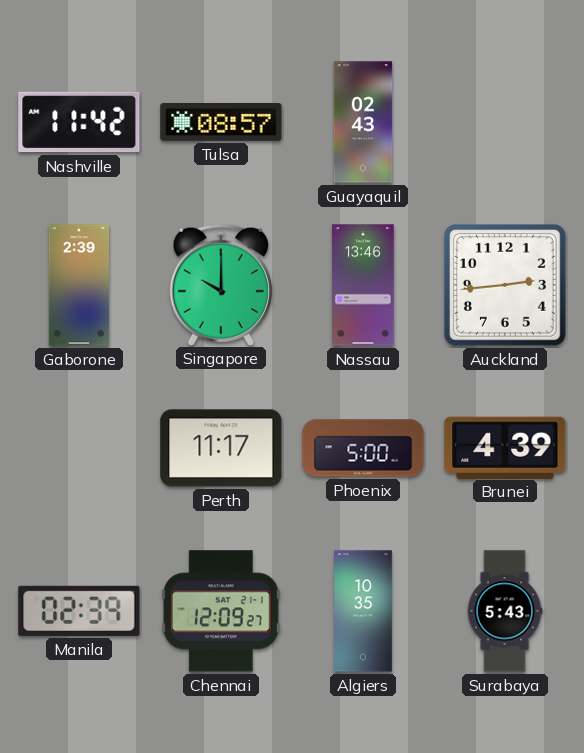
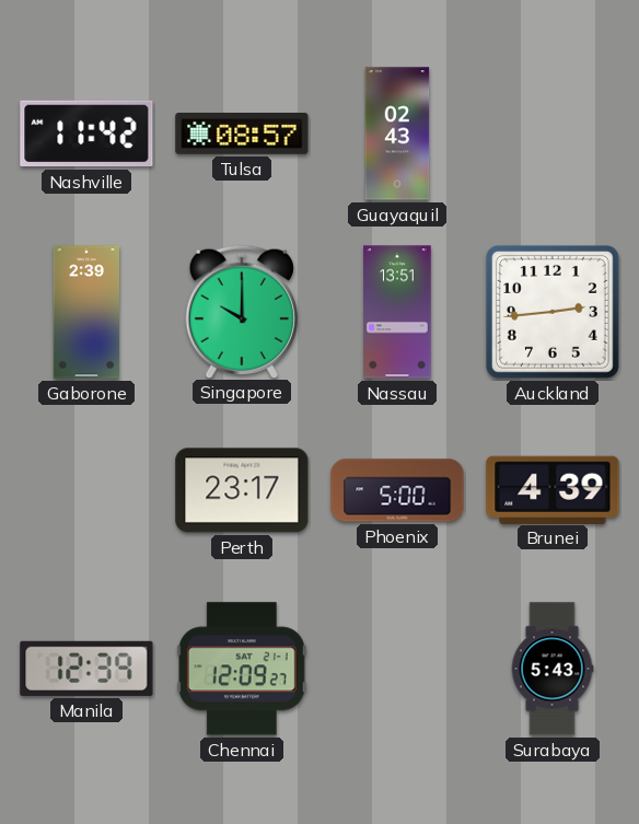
Nassau: 13:46 -> 13:51 (397, 312)
Perth: 11:17 -> 23:17 (242, 490)
Manila: 02:39 -> 12:39 (86, 669)
Algiers: 10:35 -> none (364, 611)
